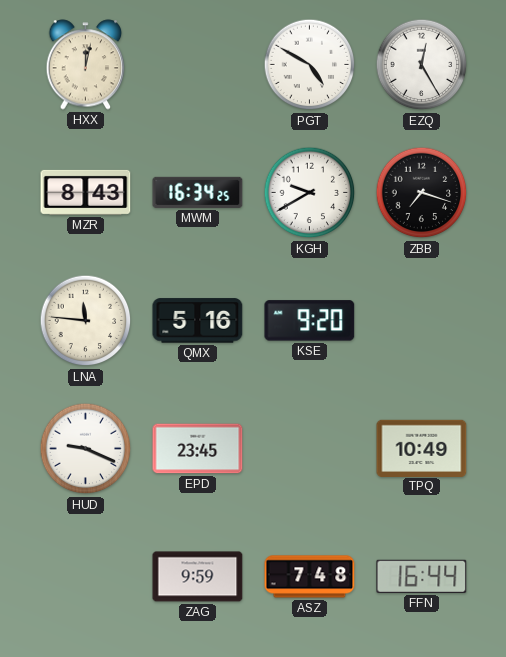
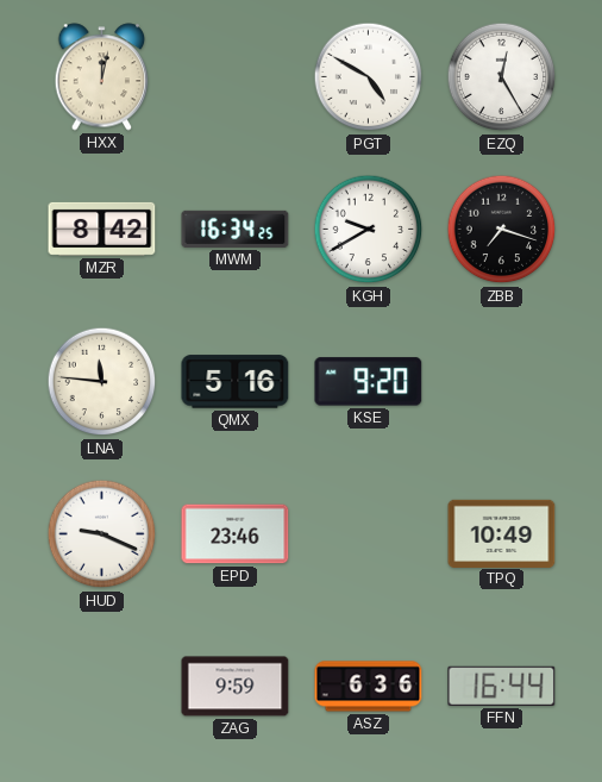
MZR: 8:43 -> 8:42 (102, 229)
EPD: 23:45 -> 23:46 (236, 534)
ASZ: 7:48 -> 6:36 (369, 687)
